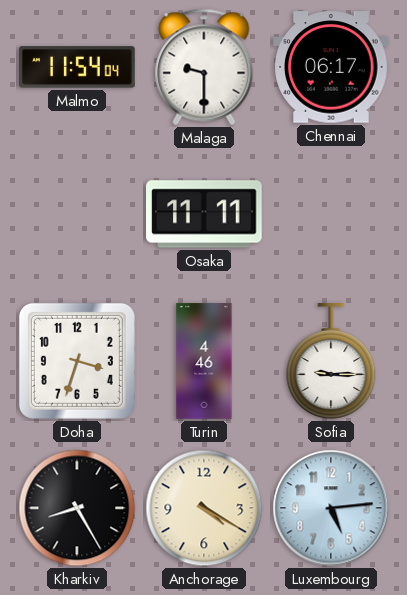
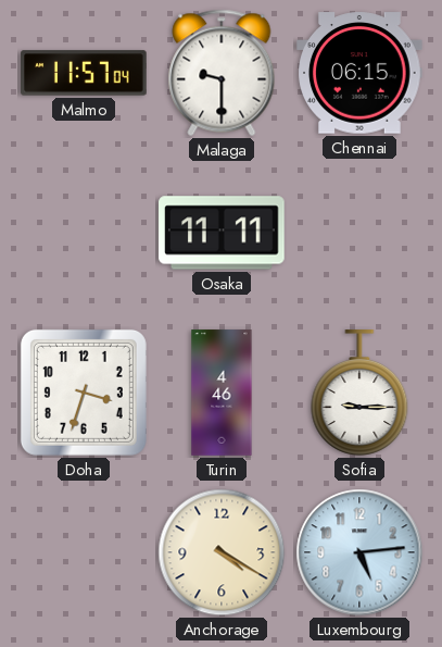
Malmo: 11:54 -> 11:57 (84, 73)
Chennai: 06:17 -> 06:15 (359, 73)
Kharkiv: 8:25 -> none (77, 508)
